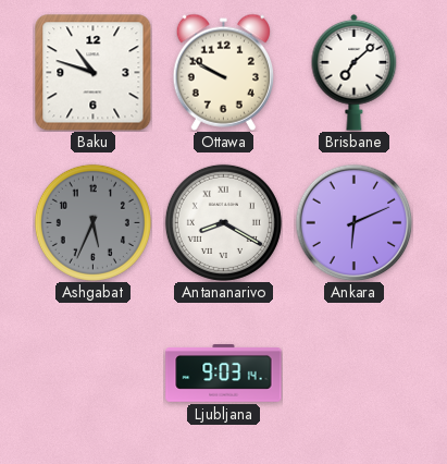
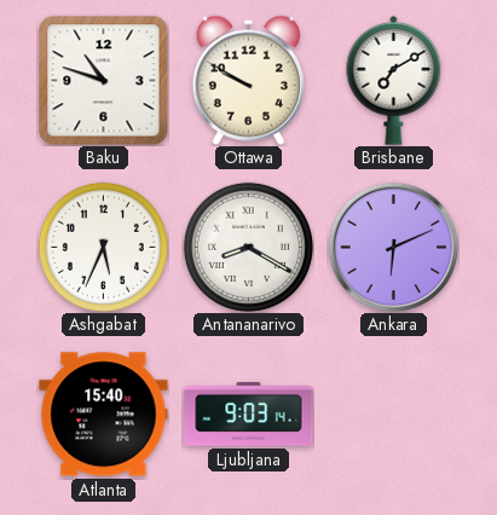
Brisbane: 7:08 -> 7:10 (394, 80)
Ashgabat dial: grey -> white (103, 247)
Atlanta: none -> 15:40 (104, 415)
